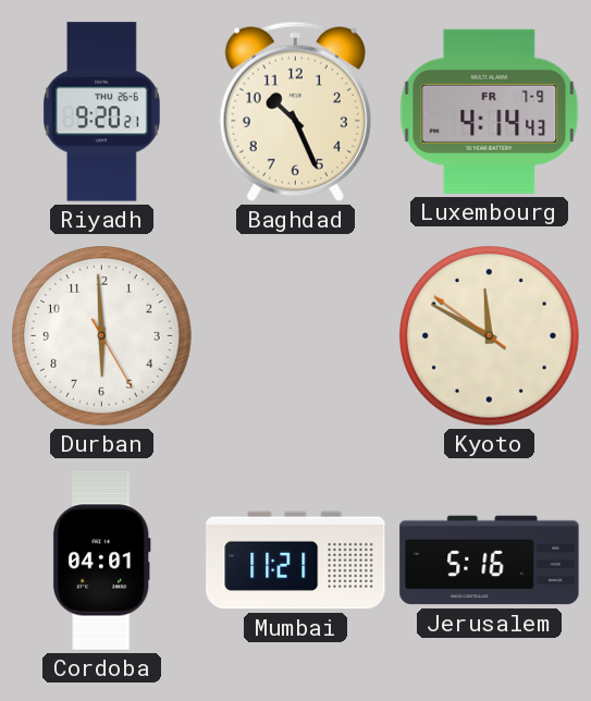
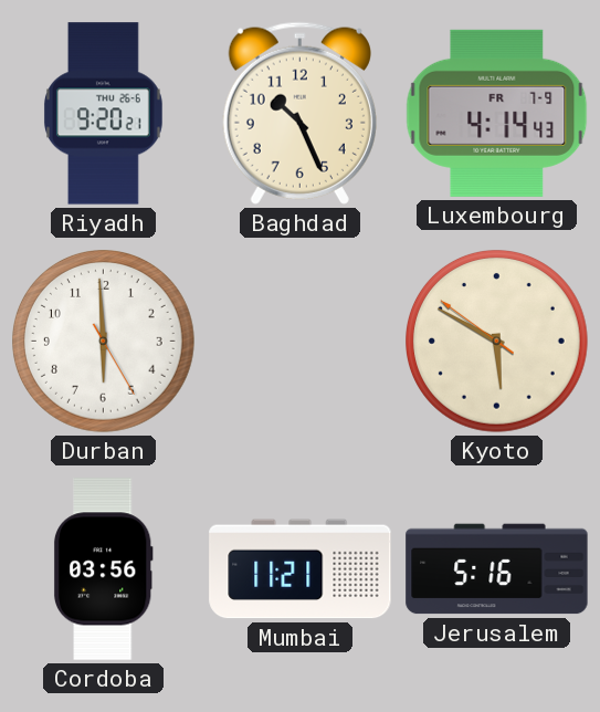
Kyoto: 11:49 -> 5:49 (497, 342)
Cordoba: 04:01 -> 03:56 (103, 569)
